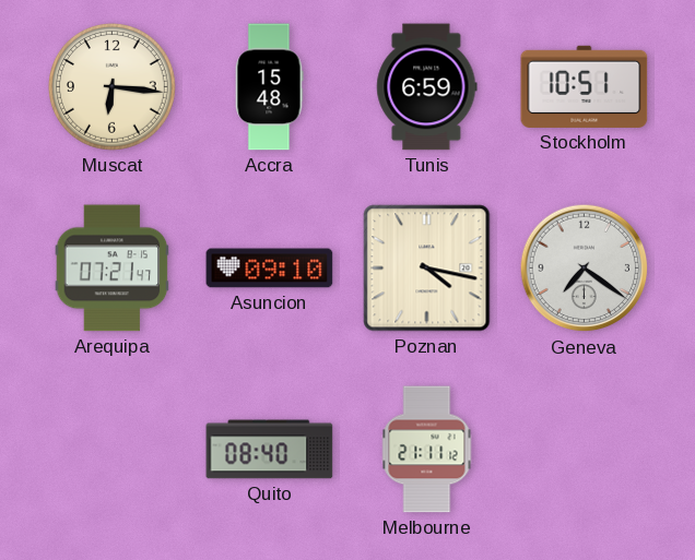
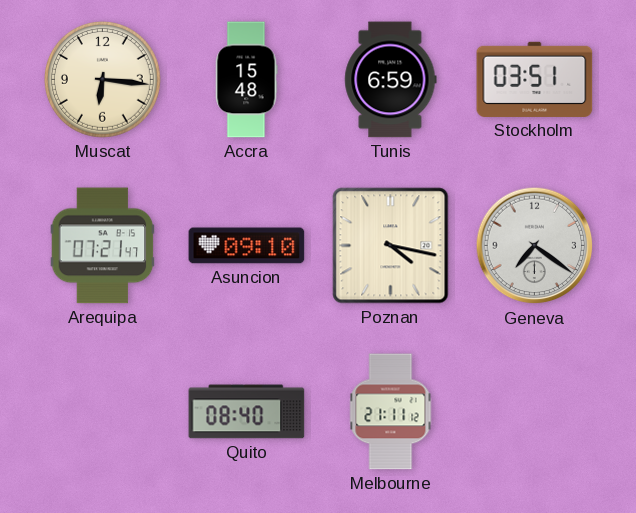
Stockholm: 10:51 -> 03:51 (535, 79)
